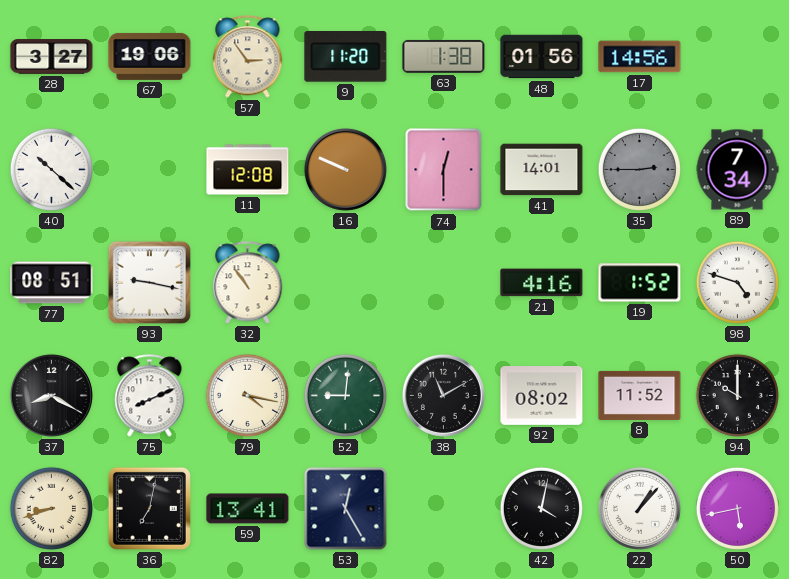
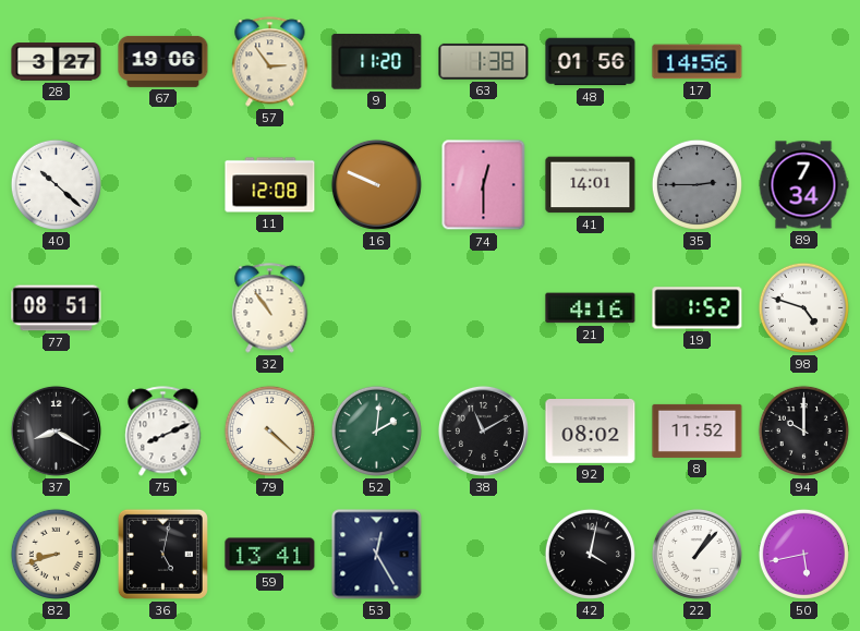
93: 9:17 -> none (149, 282)
79: 4:17 -> 4:22 (269, 430)
52: 9:01 -> 2:01 (376, 430)
36: 7:02 -> 5:02 (162, 554)
